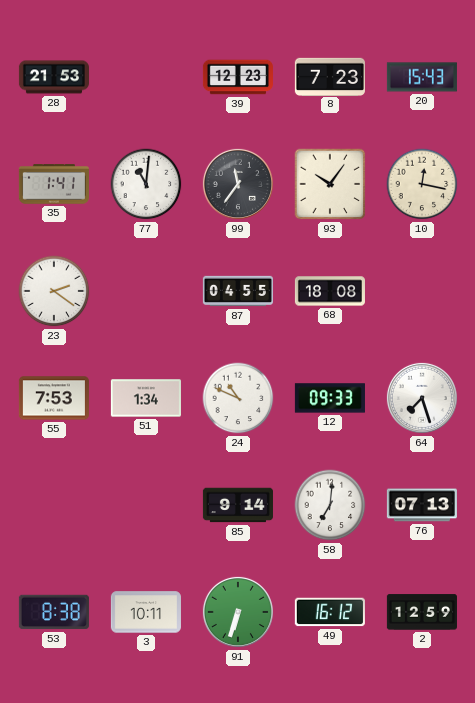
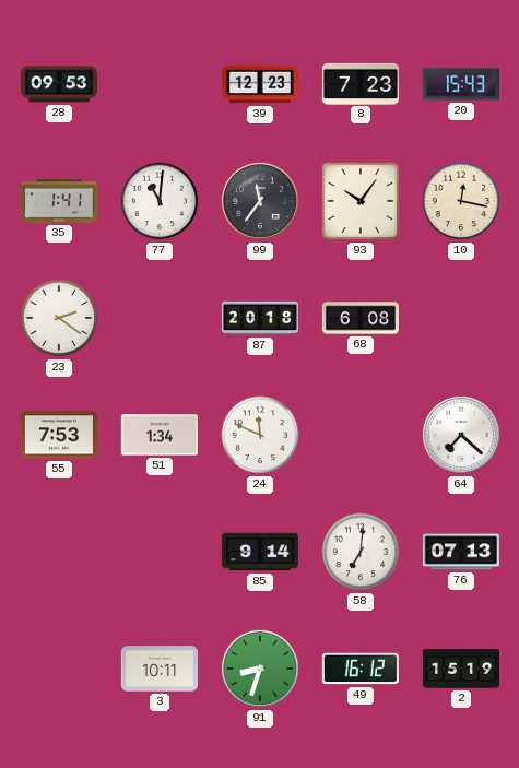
28: 21:53 -> 09:53 (59, 84)
87: 04:55 -> 20:18 (260, 318)
68: 18:08 -> 6:08 (361, 318)
24: 10:49 -> 11:49 (260, 435)
12: 09:33 -> none (330, 398)
64: 7:27 -> 7:22 (461, 435)
53: 8:38 -> none (54, 612)
91: 6:33 -> 8:33 (260, 669)
2: 12:59 -> 15:19 (461, 669)
